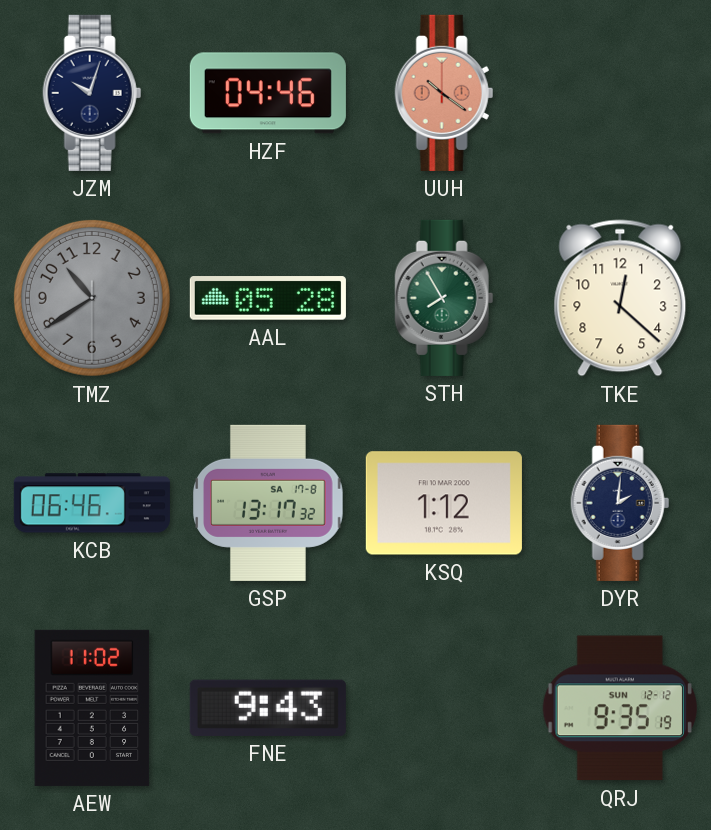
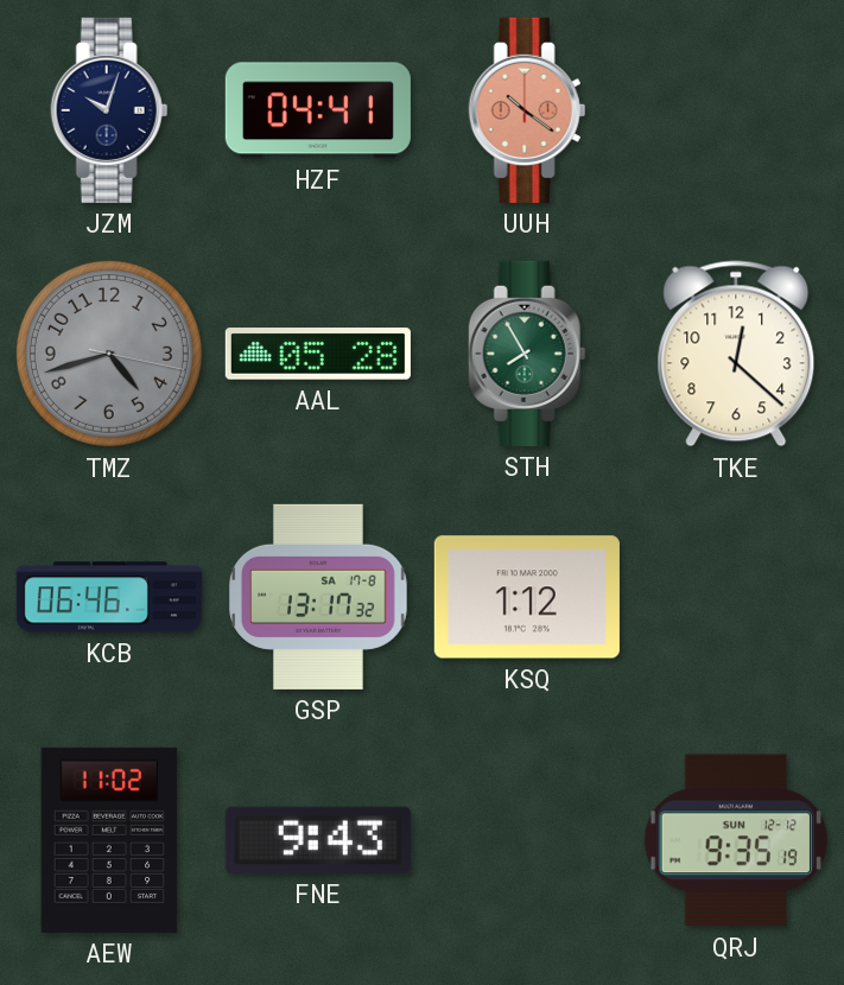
HZF: 04:46 -> 04:41 (318, 110)
TMZ: 10:39 -> 4:42 (109, 354)
DYR: 2:01 -> none (620, 503)
